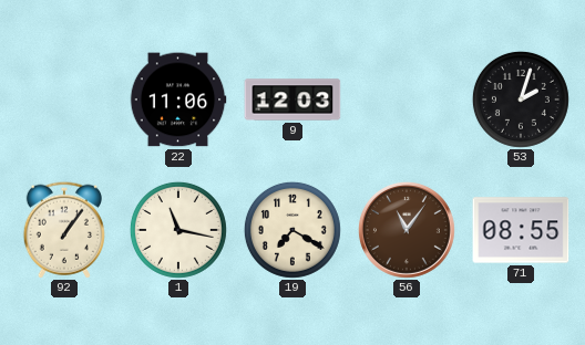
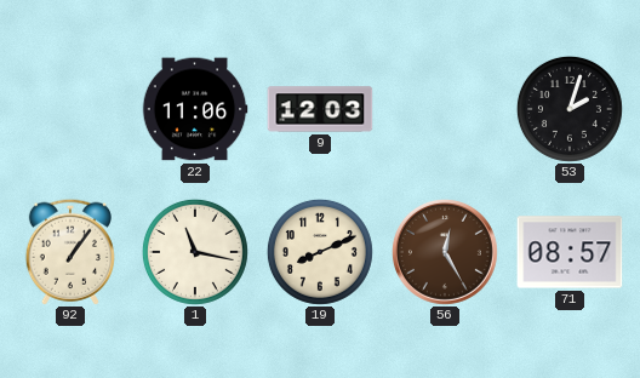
19: 7:20 -> 8:11 (320, 252)
56: 11:06 -> 12:25 (445, 252)
71: 08:55 -> 08:57 (570, 252)
